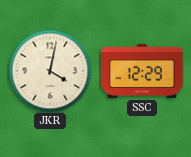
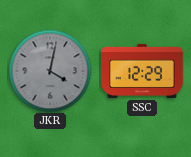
JKR dial: cream -> grey (50, 71)
